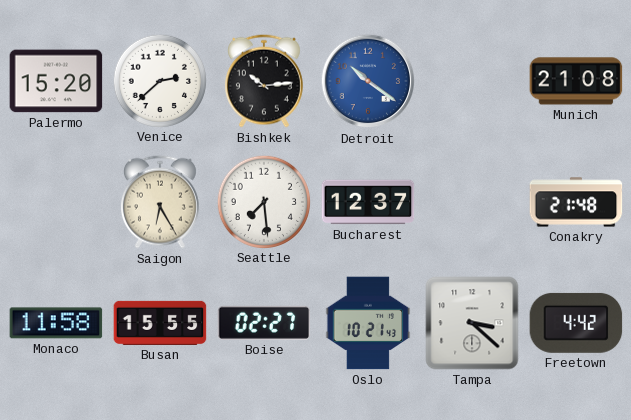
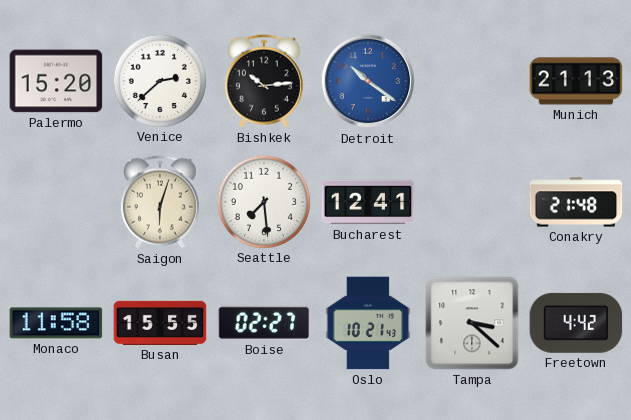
Munich: 21:08 -> 21:13 (576, 81)
Saigon: 6:25 -> 6:03 (160, 202)
Bucharest: 12:37 -> 12:41 (368, 202)
